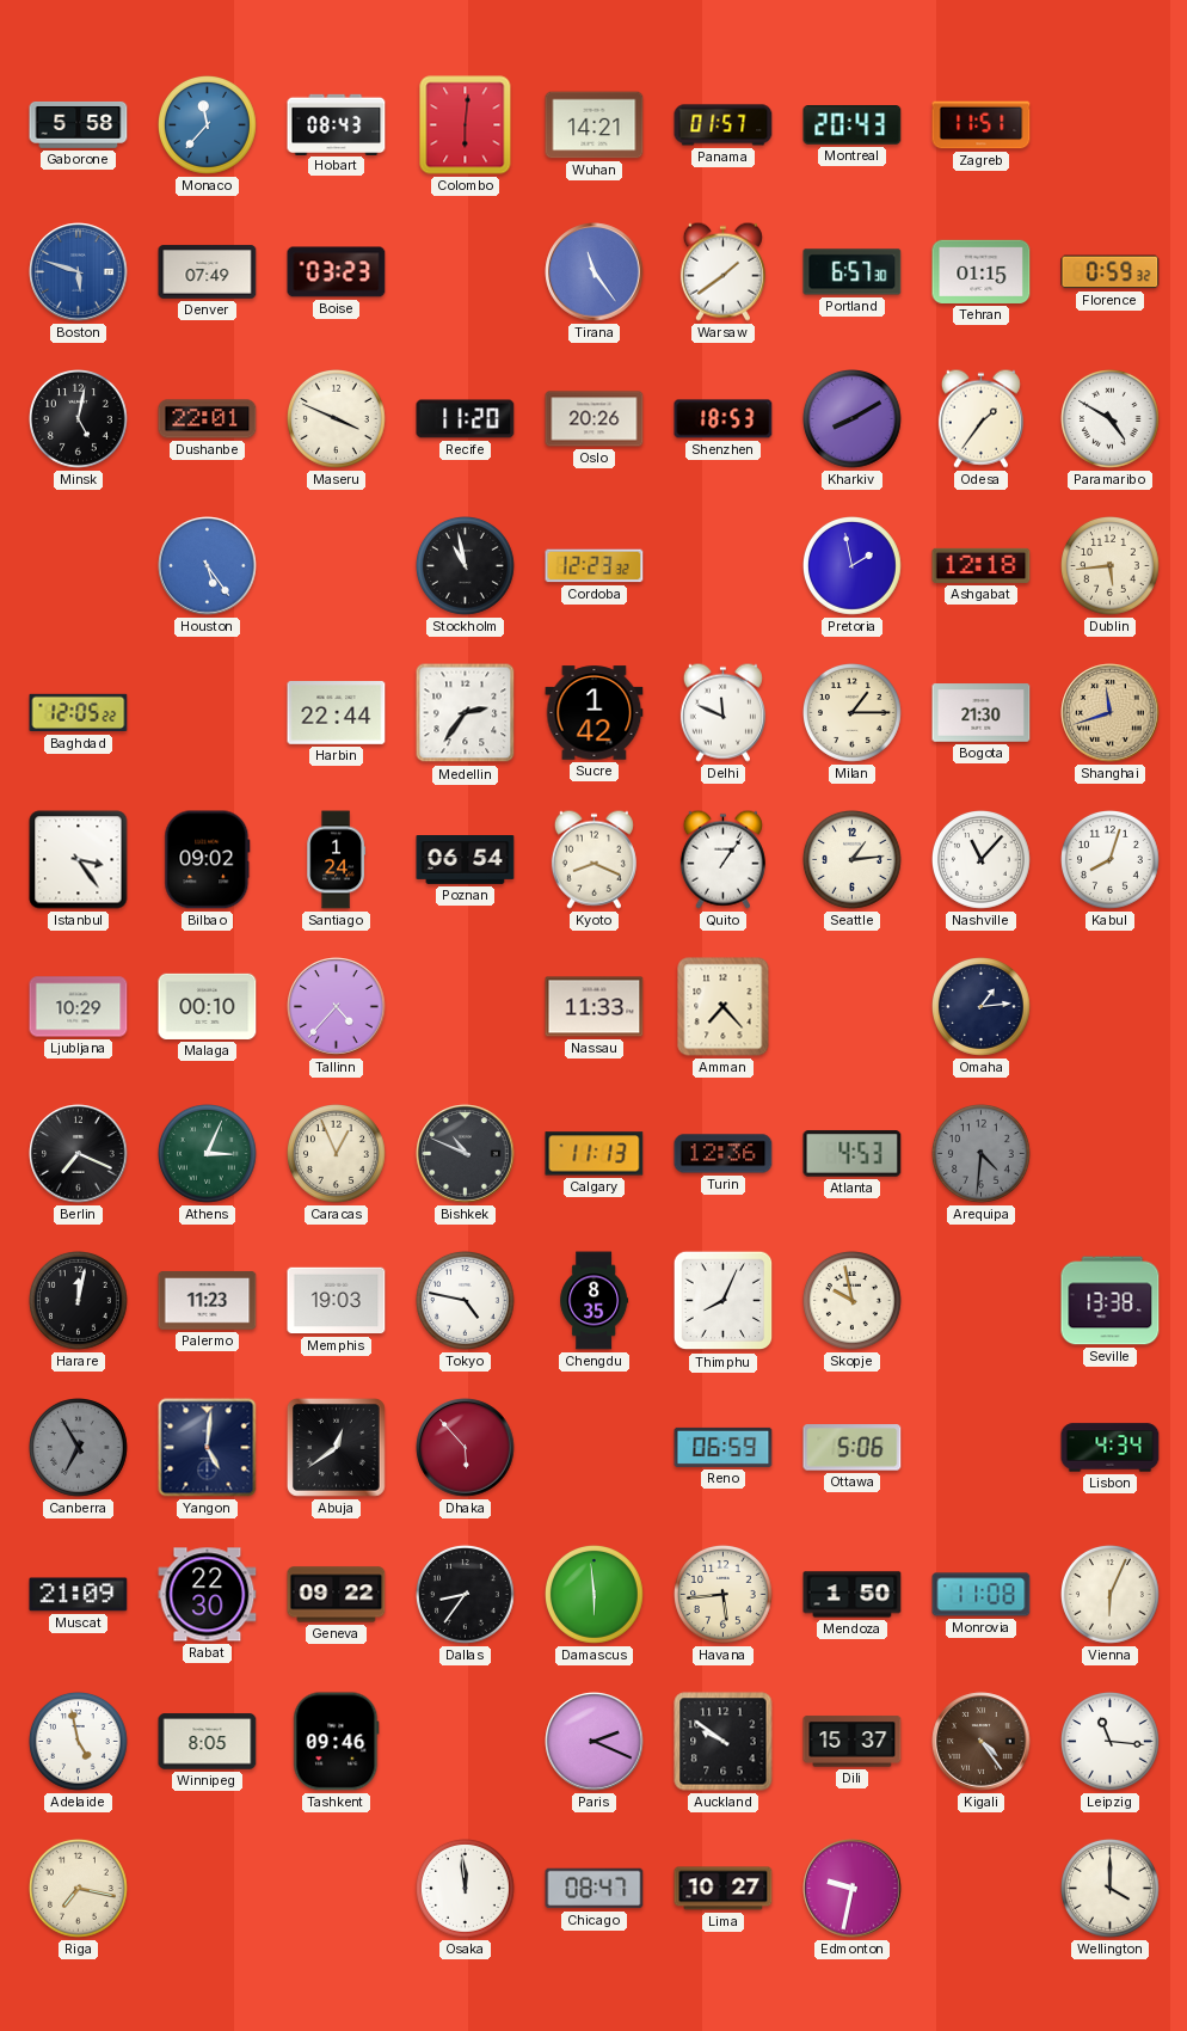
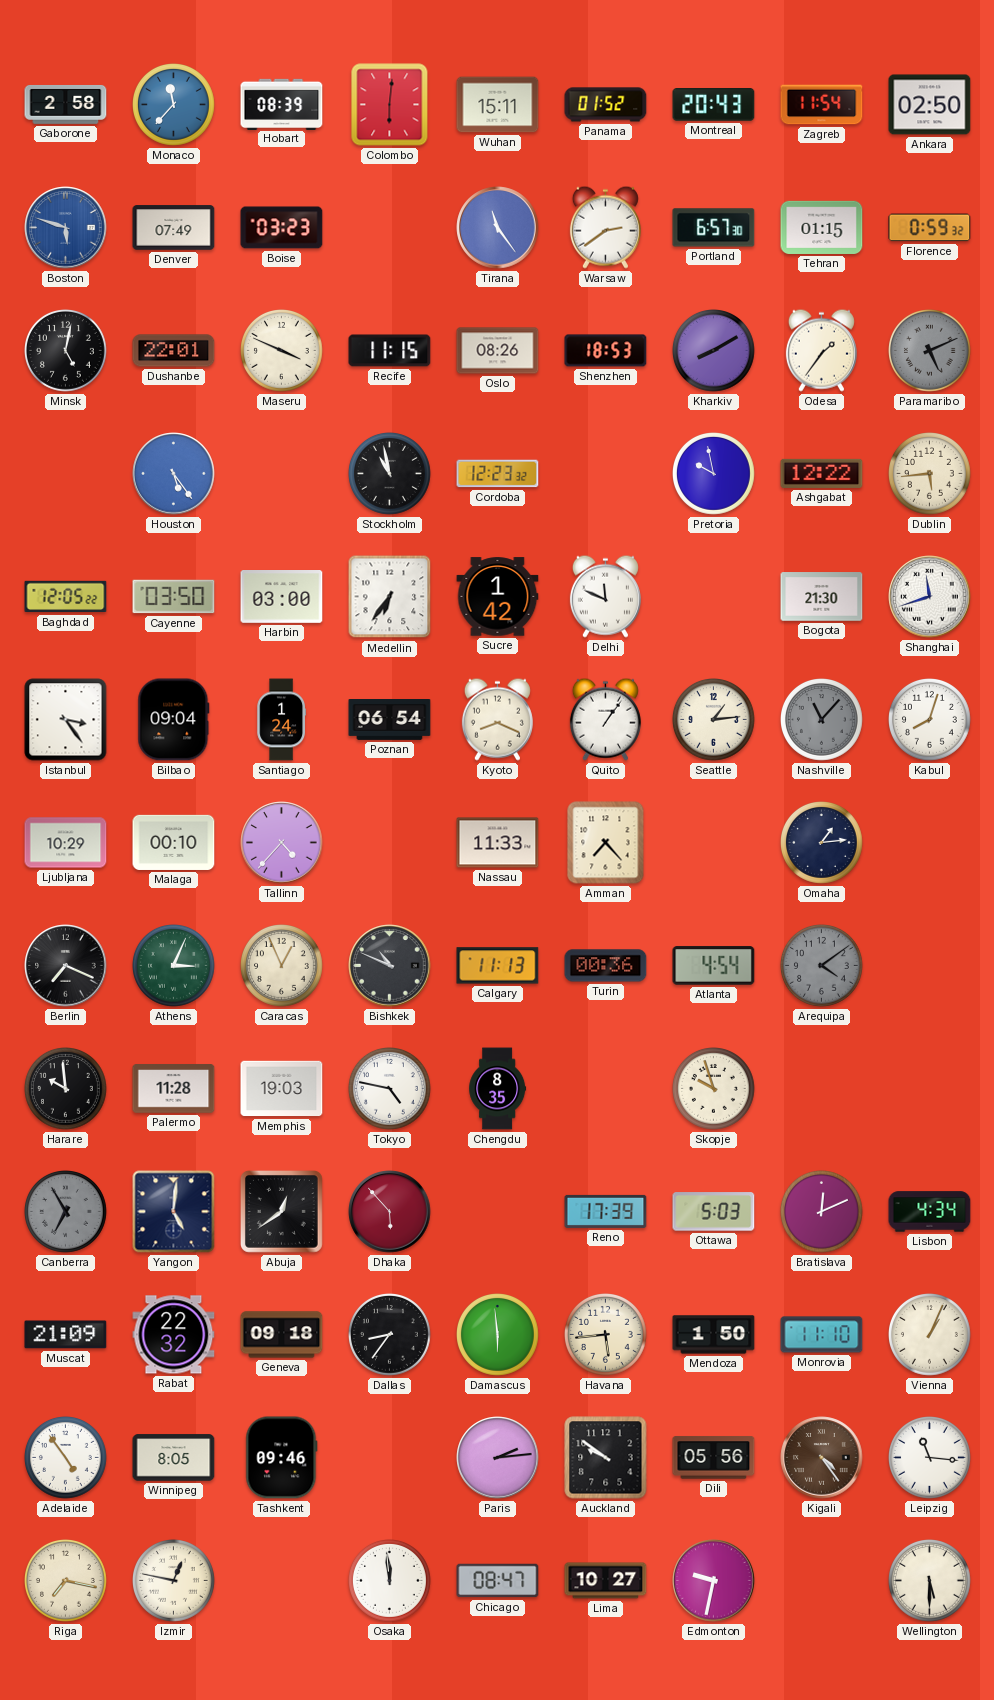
Gaborone: 5:58 -> 2:58 (66, 104)
Hobart: 08:43 -> 08:39 (282, 104)
Wuhan: 14:21 -> 15:11 (498, 105)
Panama: 01:57 -> 01:52 (606, 105)
Zagreb: 11:51 -> 11:54 (822, 105)
Ankara: none -> 02:50 (930, 105)
Warsaw: 1:39 -> 2:39 (605, 227)
Recife: 11:20 -> 11:15 (390, 351)
Oslo: 20:26 -> 08:26 (498, 351)
Paramaribo: 4:50 -> 5:11 (930, 351)
Paramaribo dial: white -> grey (930, 351)
Pretoria: 1:58 -> 9:58 (714, 474)
Ashgabat: 12:18 -> 12:22 (822, 473)
Cayenne: none -> 03:50 (174, 597)
Harbin: 22:44 -> 03:00 (282, 597)
Medellin: 2:36 -> 6:36 (390, 597)
Milan: 1:15 -> none (853, 713)
Shanghai dial: champagne -> white (930, 597)
Bilbao: 09:02 -> 09:04 (174, 720)
Nashville dial: white -> grey (822, 720)
Turin: 12:36 -> 00:36 (606, 966)
Atlanta: 4:53 -> 4:54 (714, 966)
Arequipa: 4:31 -> 4:09 (822, 966)
Harare: 12:02 -> 9:59 (66, 1089)
Palermo: 11:23 -> 11:28 (174, 1089)
Thimphu: 8:04 -> none (724, 1301)
Skopje: 9:58 -> 9:57 (714, 1089)
Seville: 13:38 -> none (1111, 1301)
Reno: 06:59 -> 17:39 (606, 1211)
Ottawa: 5:06 -> 5:03 (714, 1212)
Bratislava: none -> 12:11 (822, 1212)
Rabat: 22:30 -> 22:32 (174, 1335)
Geneva: 09:22 -> 09:18 (282, 1335)
Monrovia: 11:08 -> 11:10 (822, 1335)
Vienna: 6:04 -> 1:04 (930, 1335)
Adelaide: 4:58 -> 4:54 (66, 1458)
Paris: 2:19 -> 2:14 (498, 1458)
Dili: 15:37 -> 05:56 (714, 1458)
Izmir: none -> 12:47 (174, 1581)
Wellington: 4:00 -> 5:30 (930, 1581)
